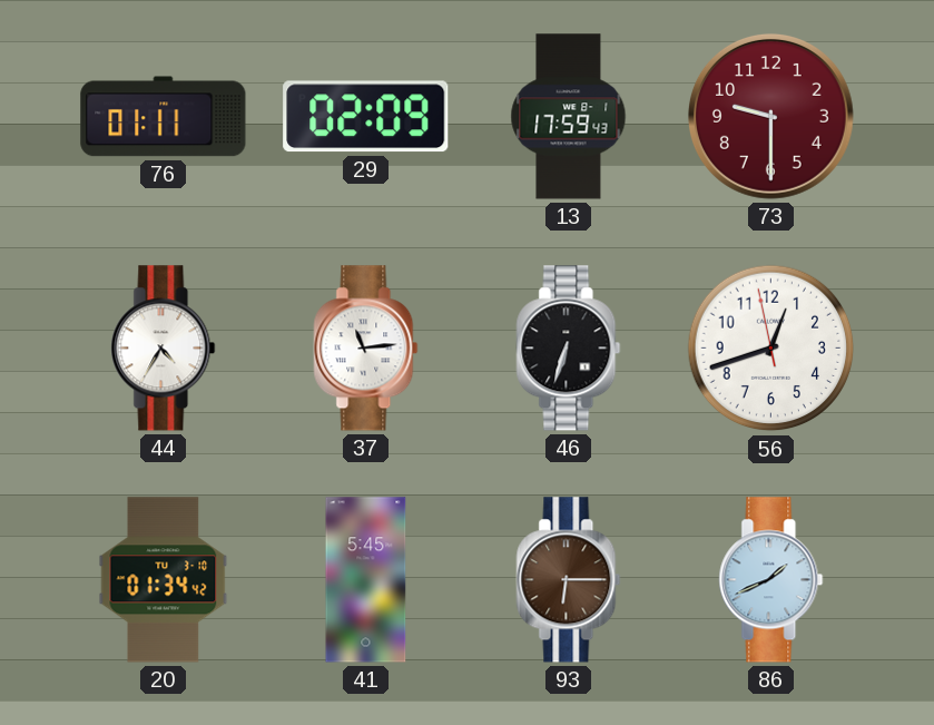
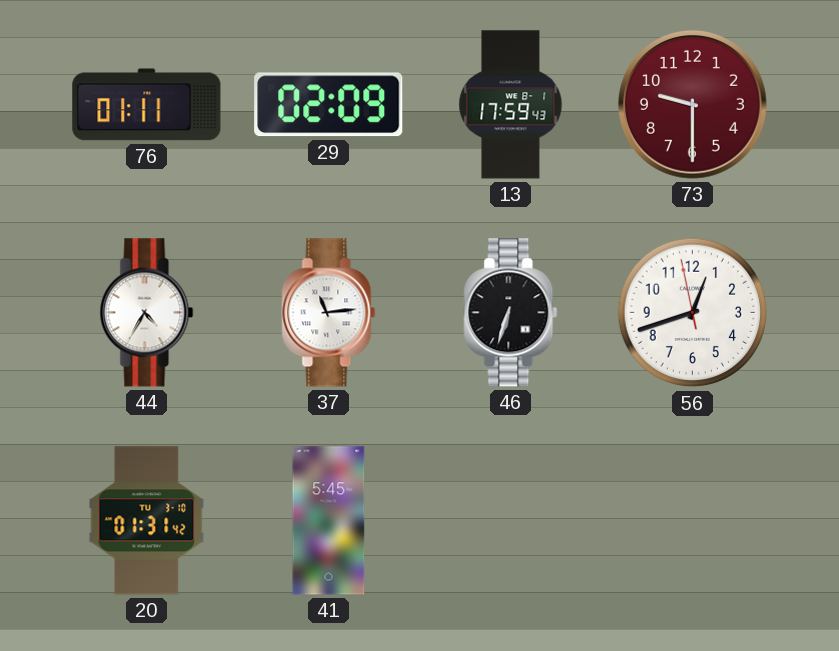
20: 01:34 -> 01:31 (147, 521)
93: 6:15 -> none (569, 580)
86: 1:41 -> none (771, 580)
